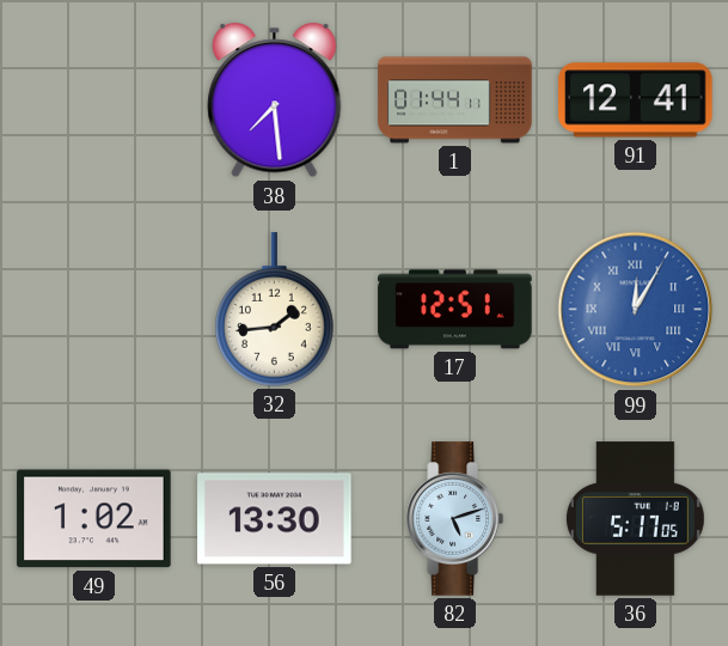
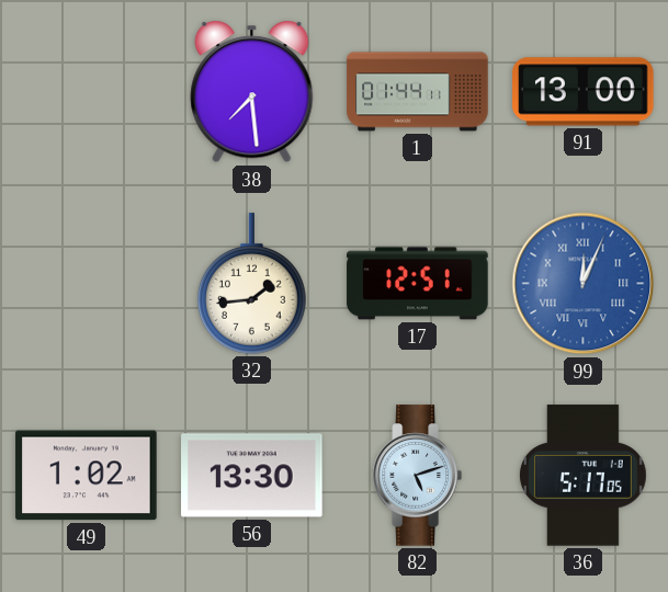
91: 12:41 -> 13:00 (584, 92)
99: 12:05 -> 12:04 (584, 284)
